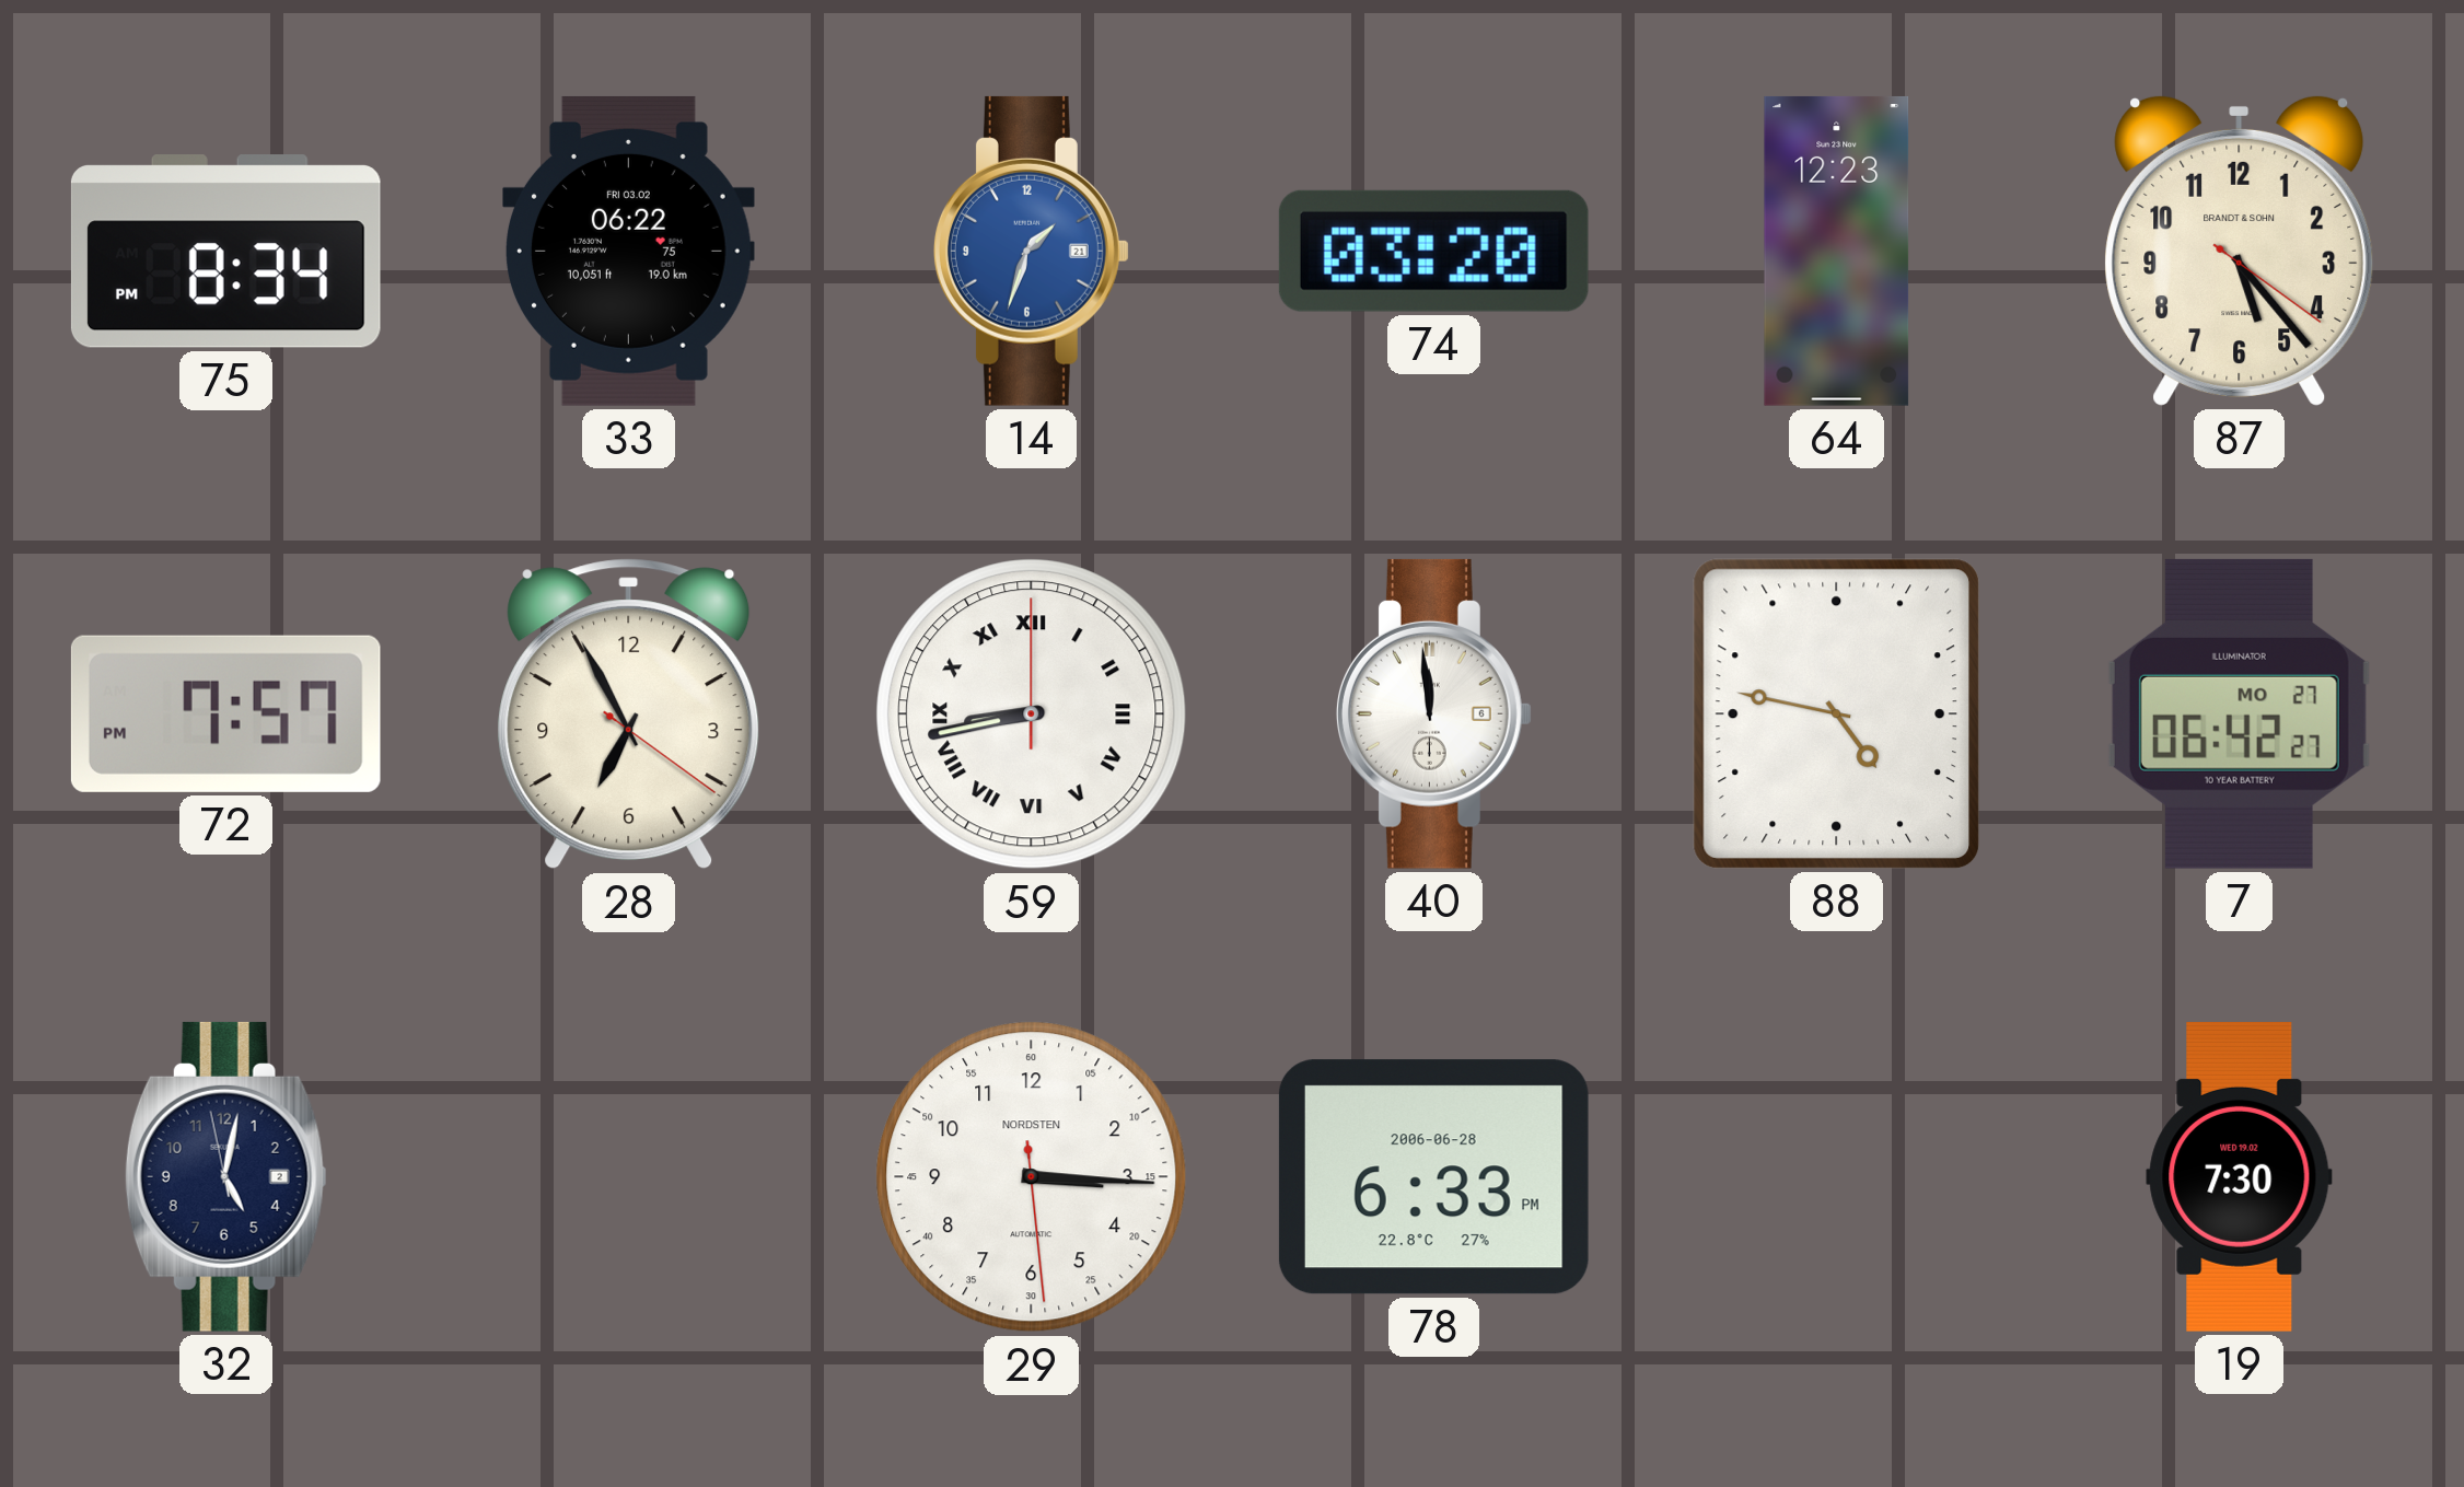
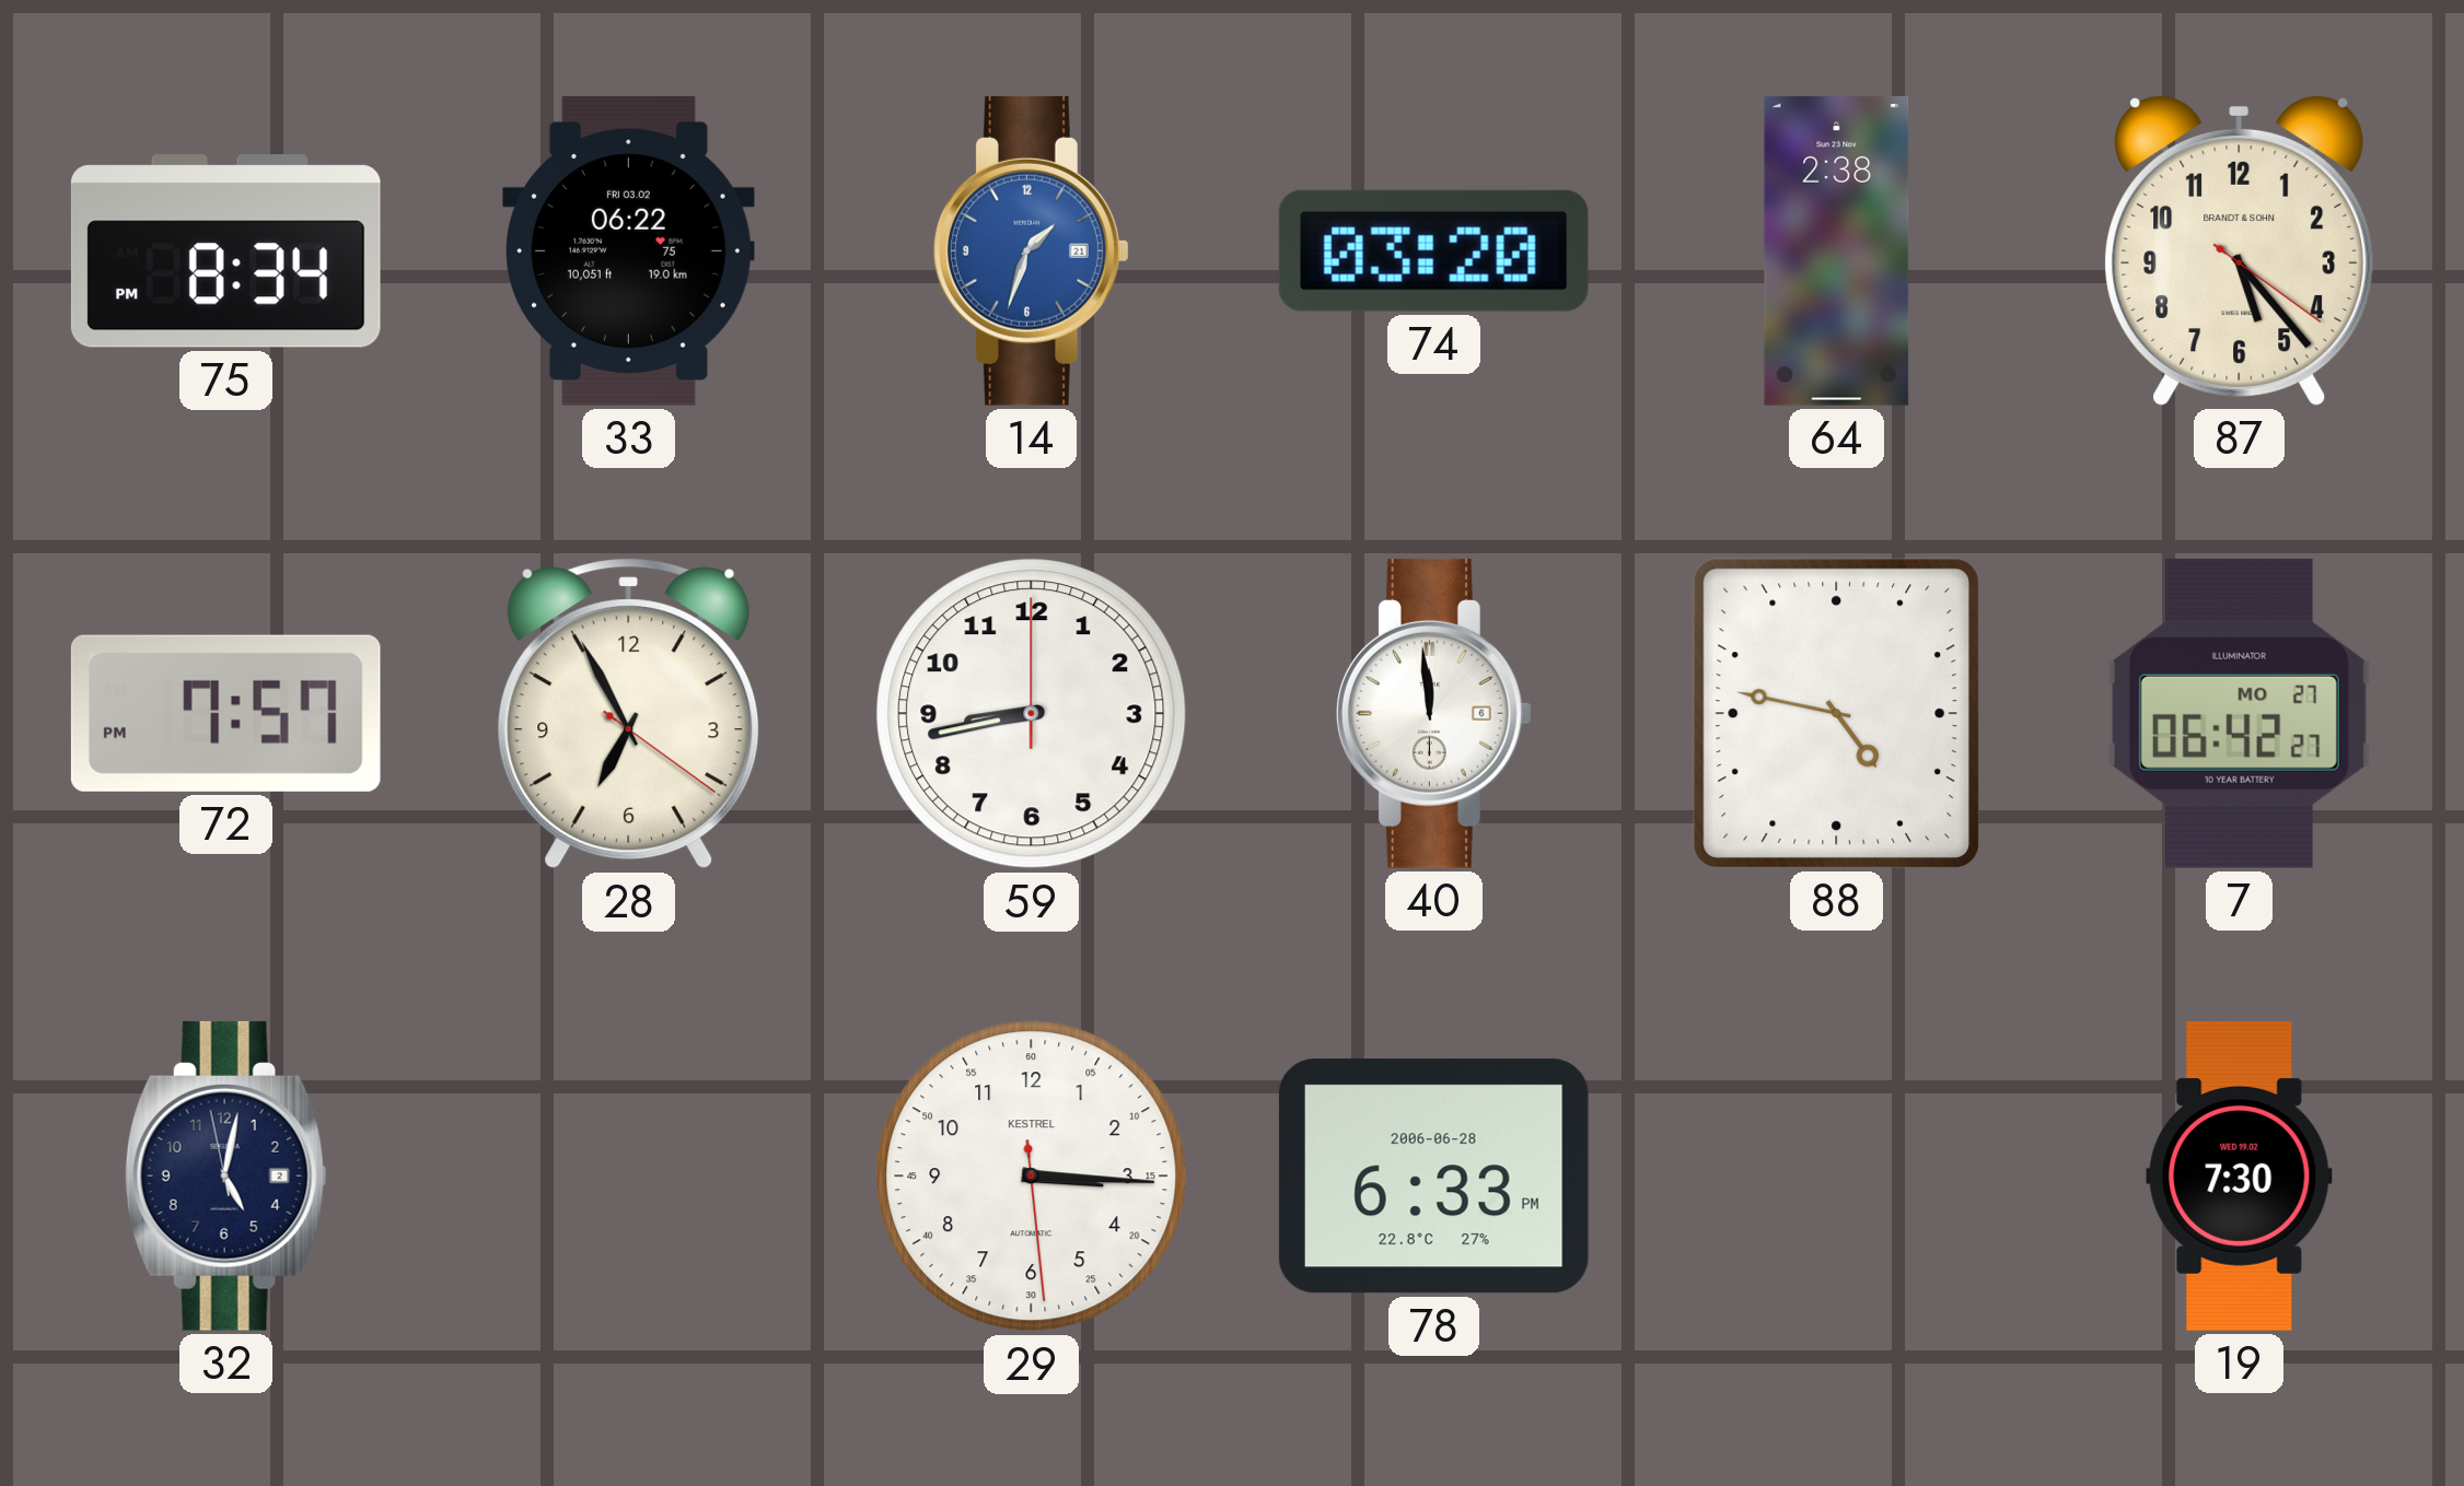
64: 12:23 -> 2:38 (1837, 250)
59 numerals: Roman -> Arabic (1032, 714)
29 brand: NORDSTEN -> KESTREL (1032, 1177)
